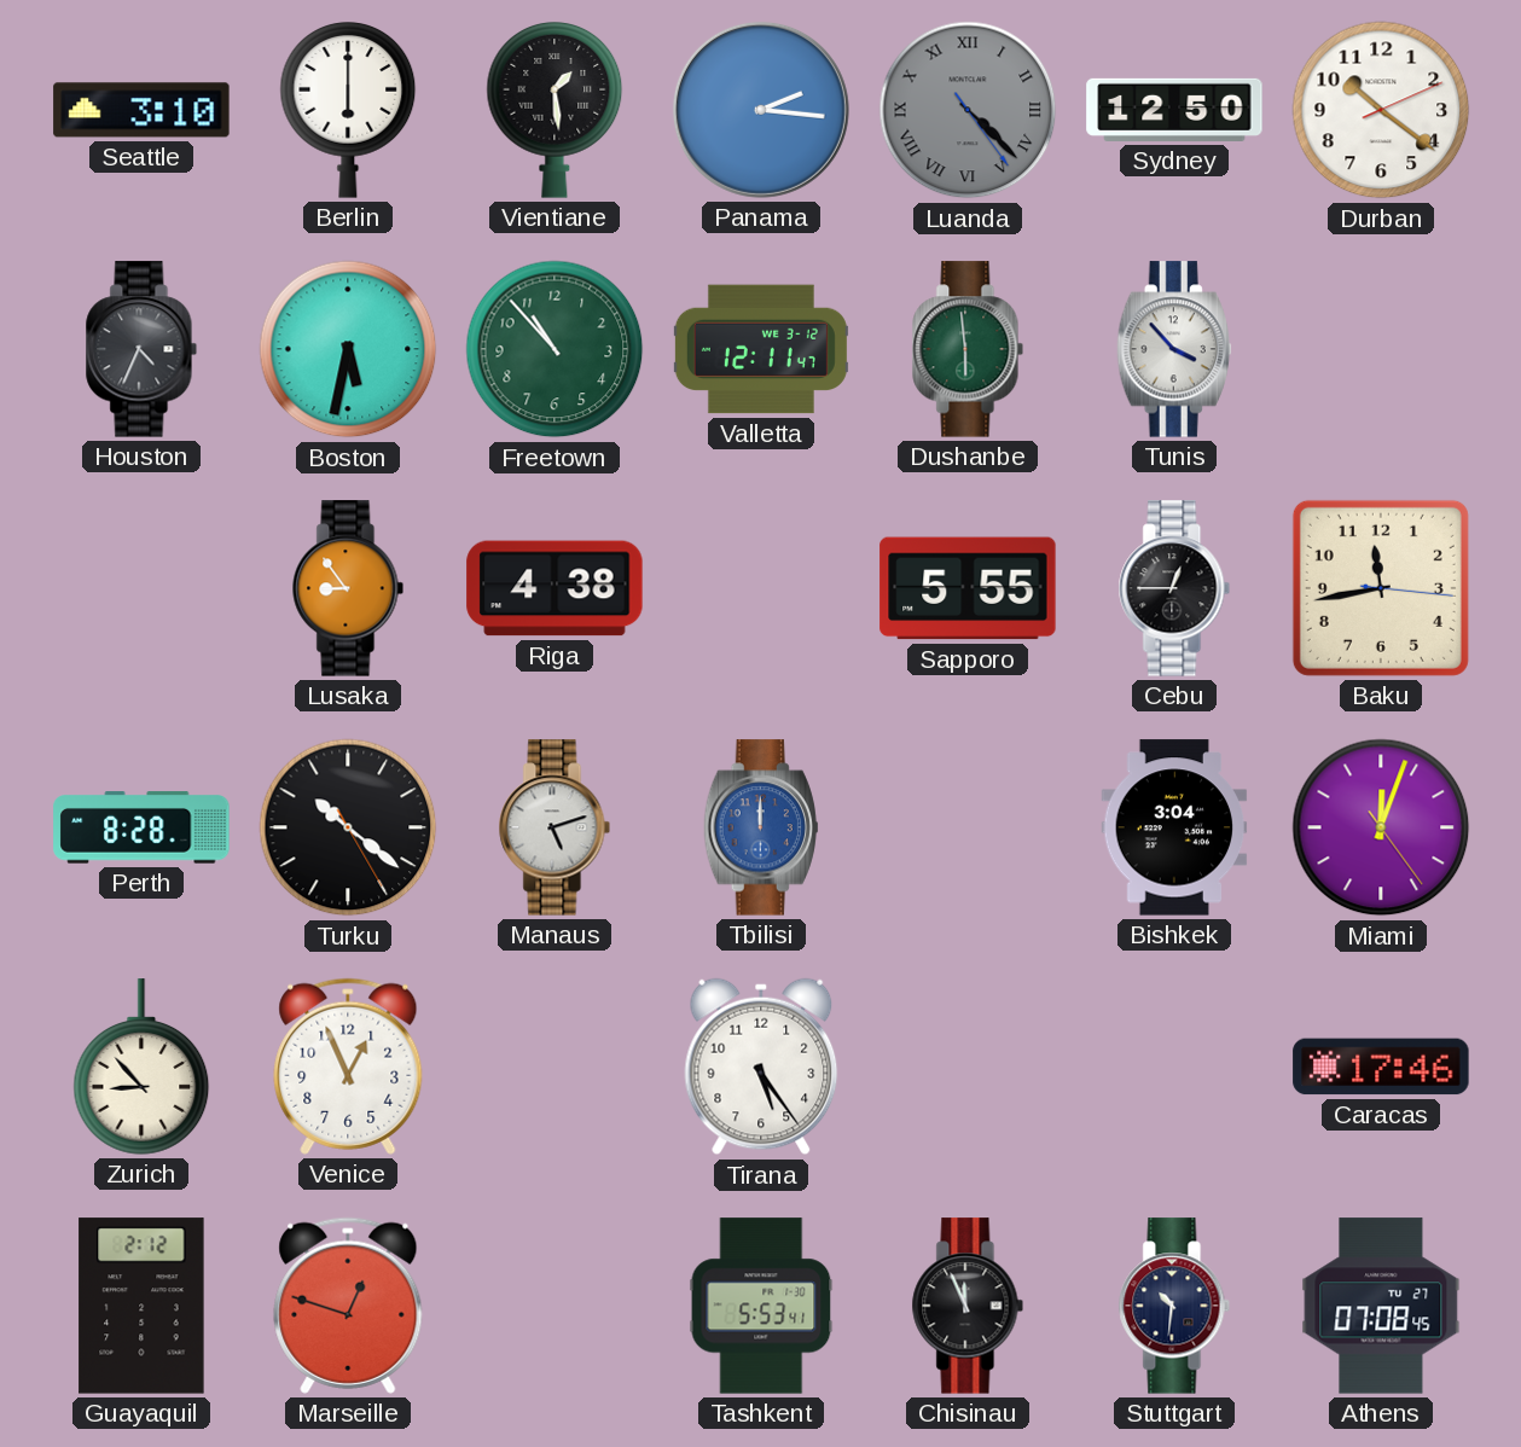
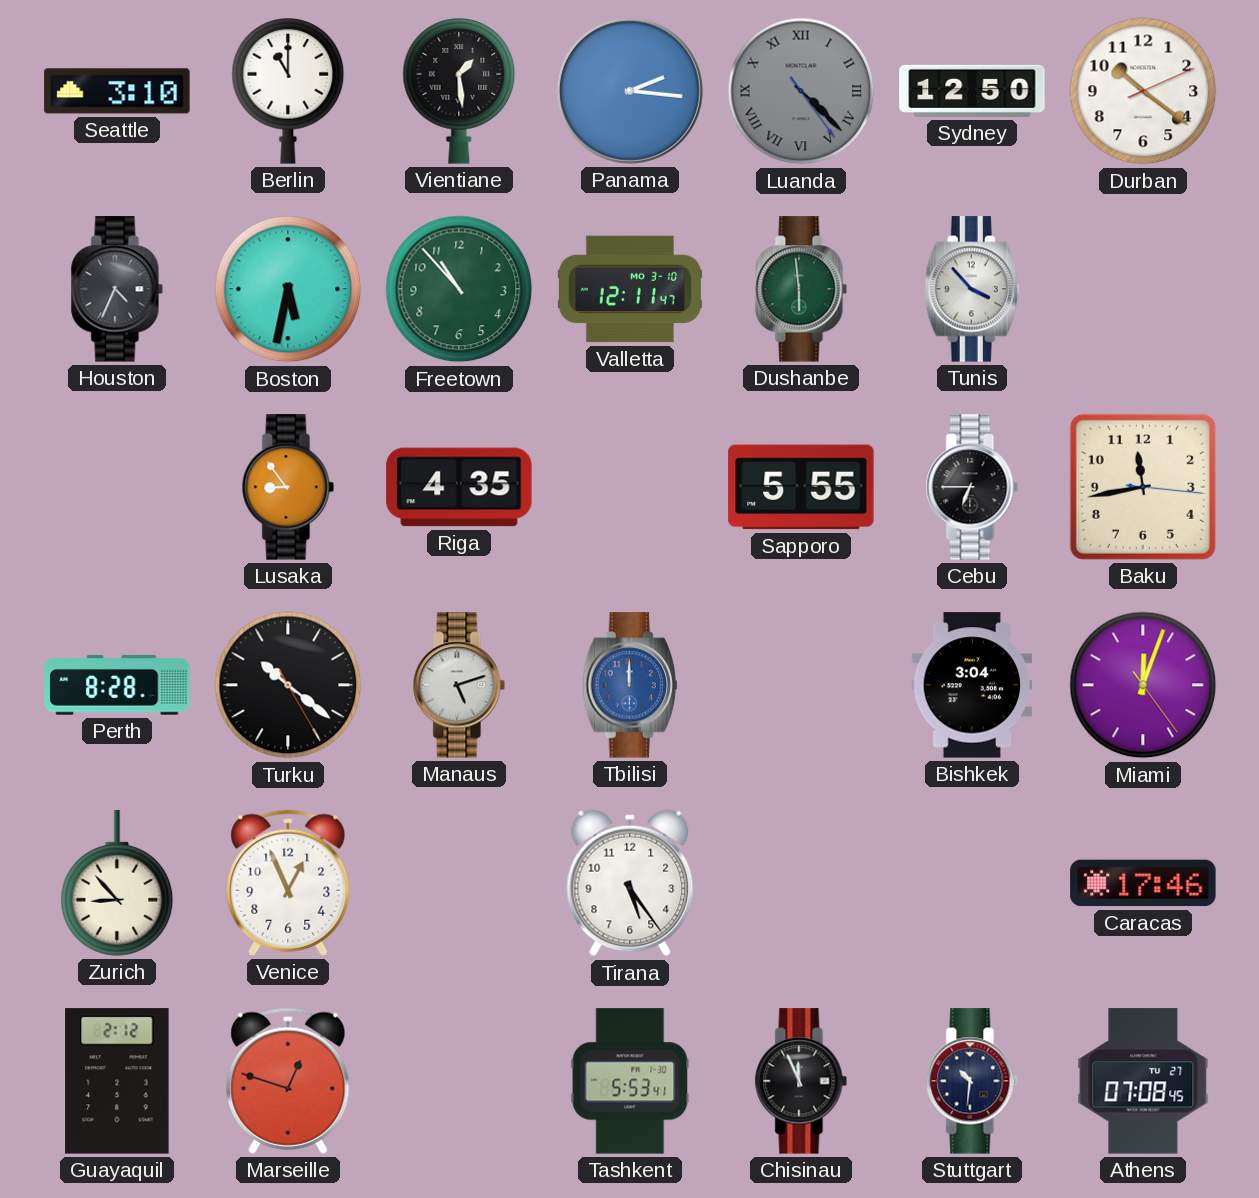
Berlin: 6:00 -> 11:00 (288, 91)
Valletta date: WE 3-12 -> MO 3-10 (630, 289)
Riga: 4:38 -> 4:35 (459, 487)
Cebu: 12:45 -> 6:45 (972, 487)
